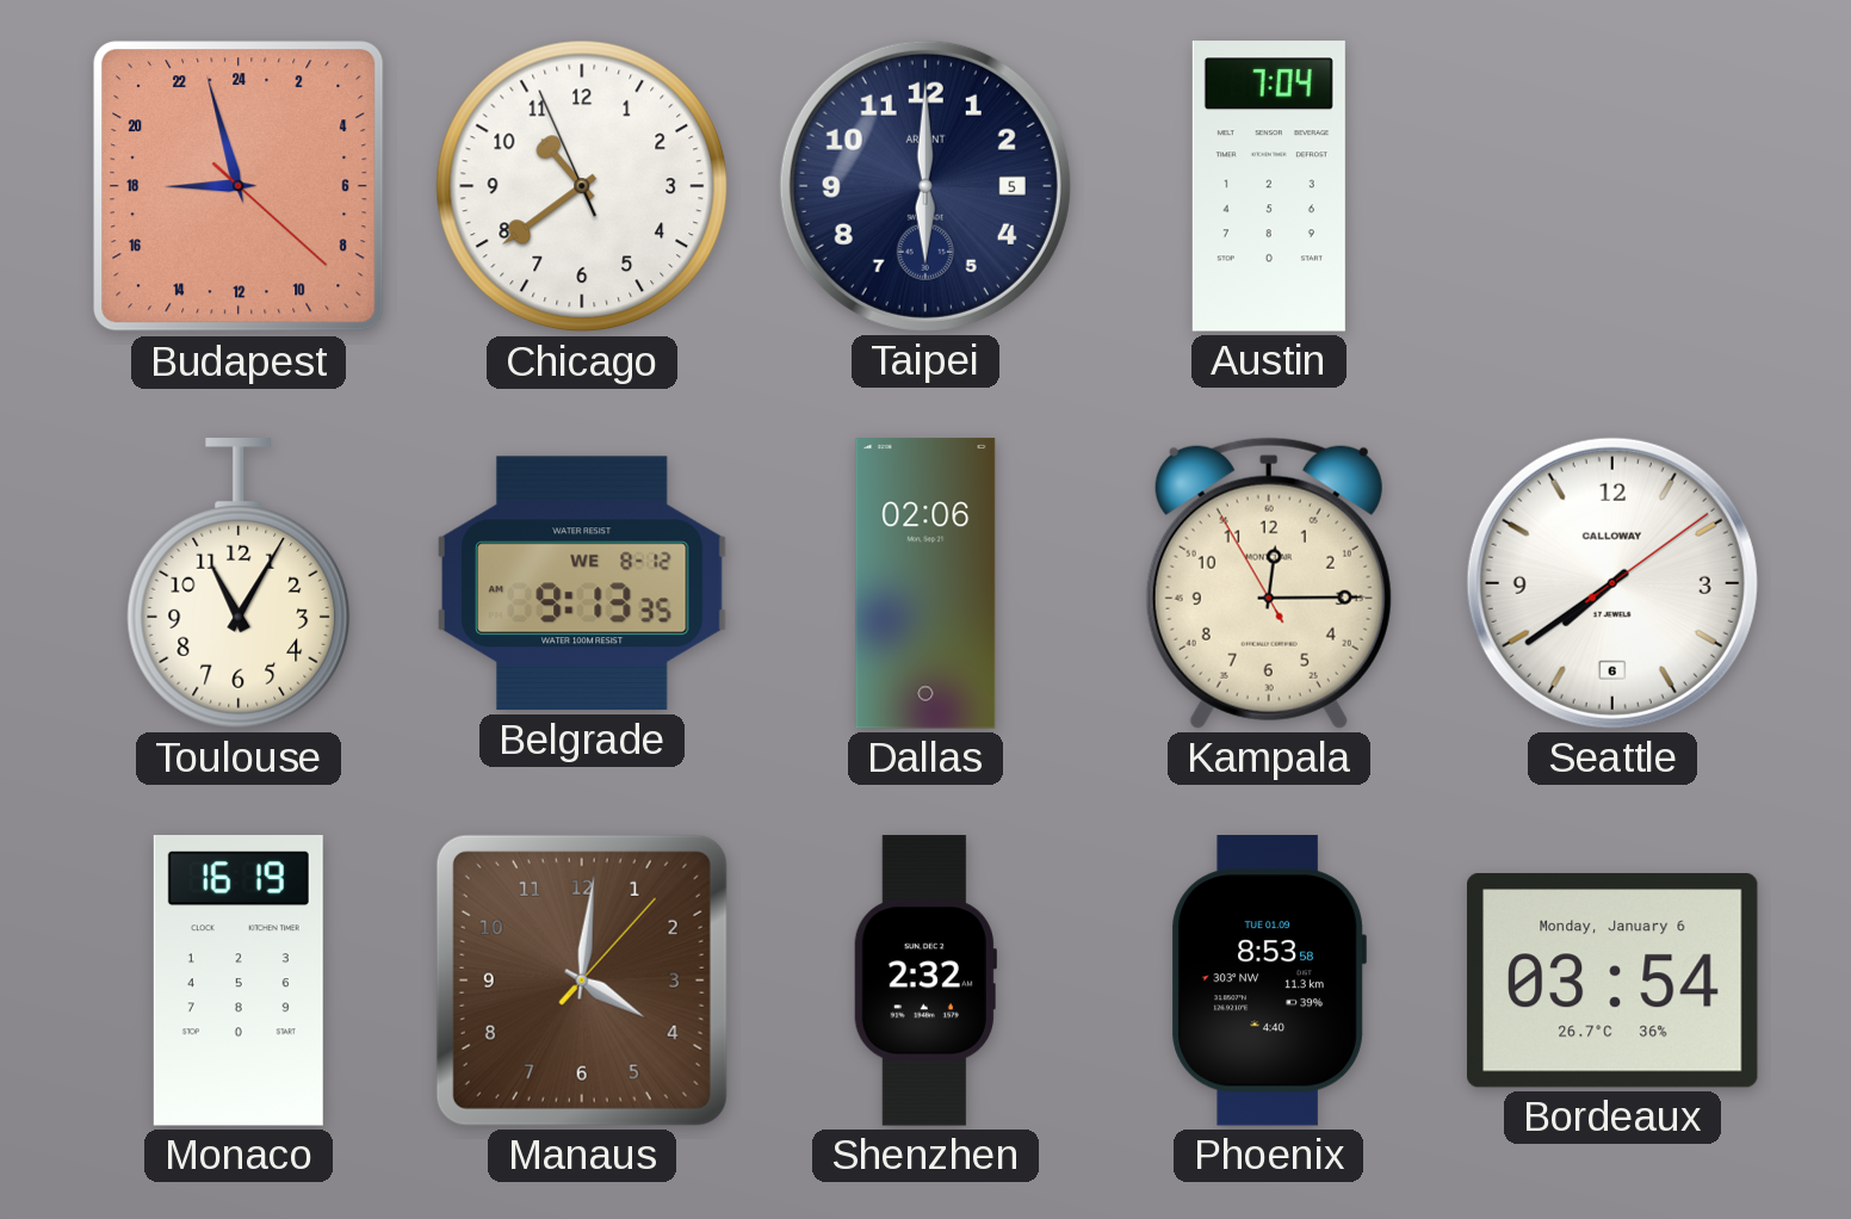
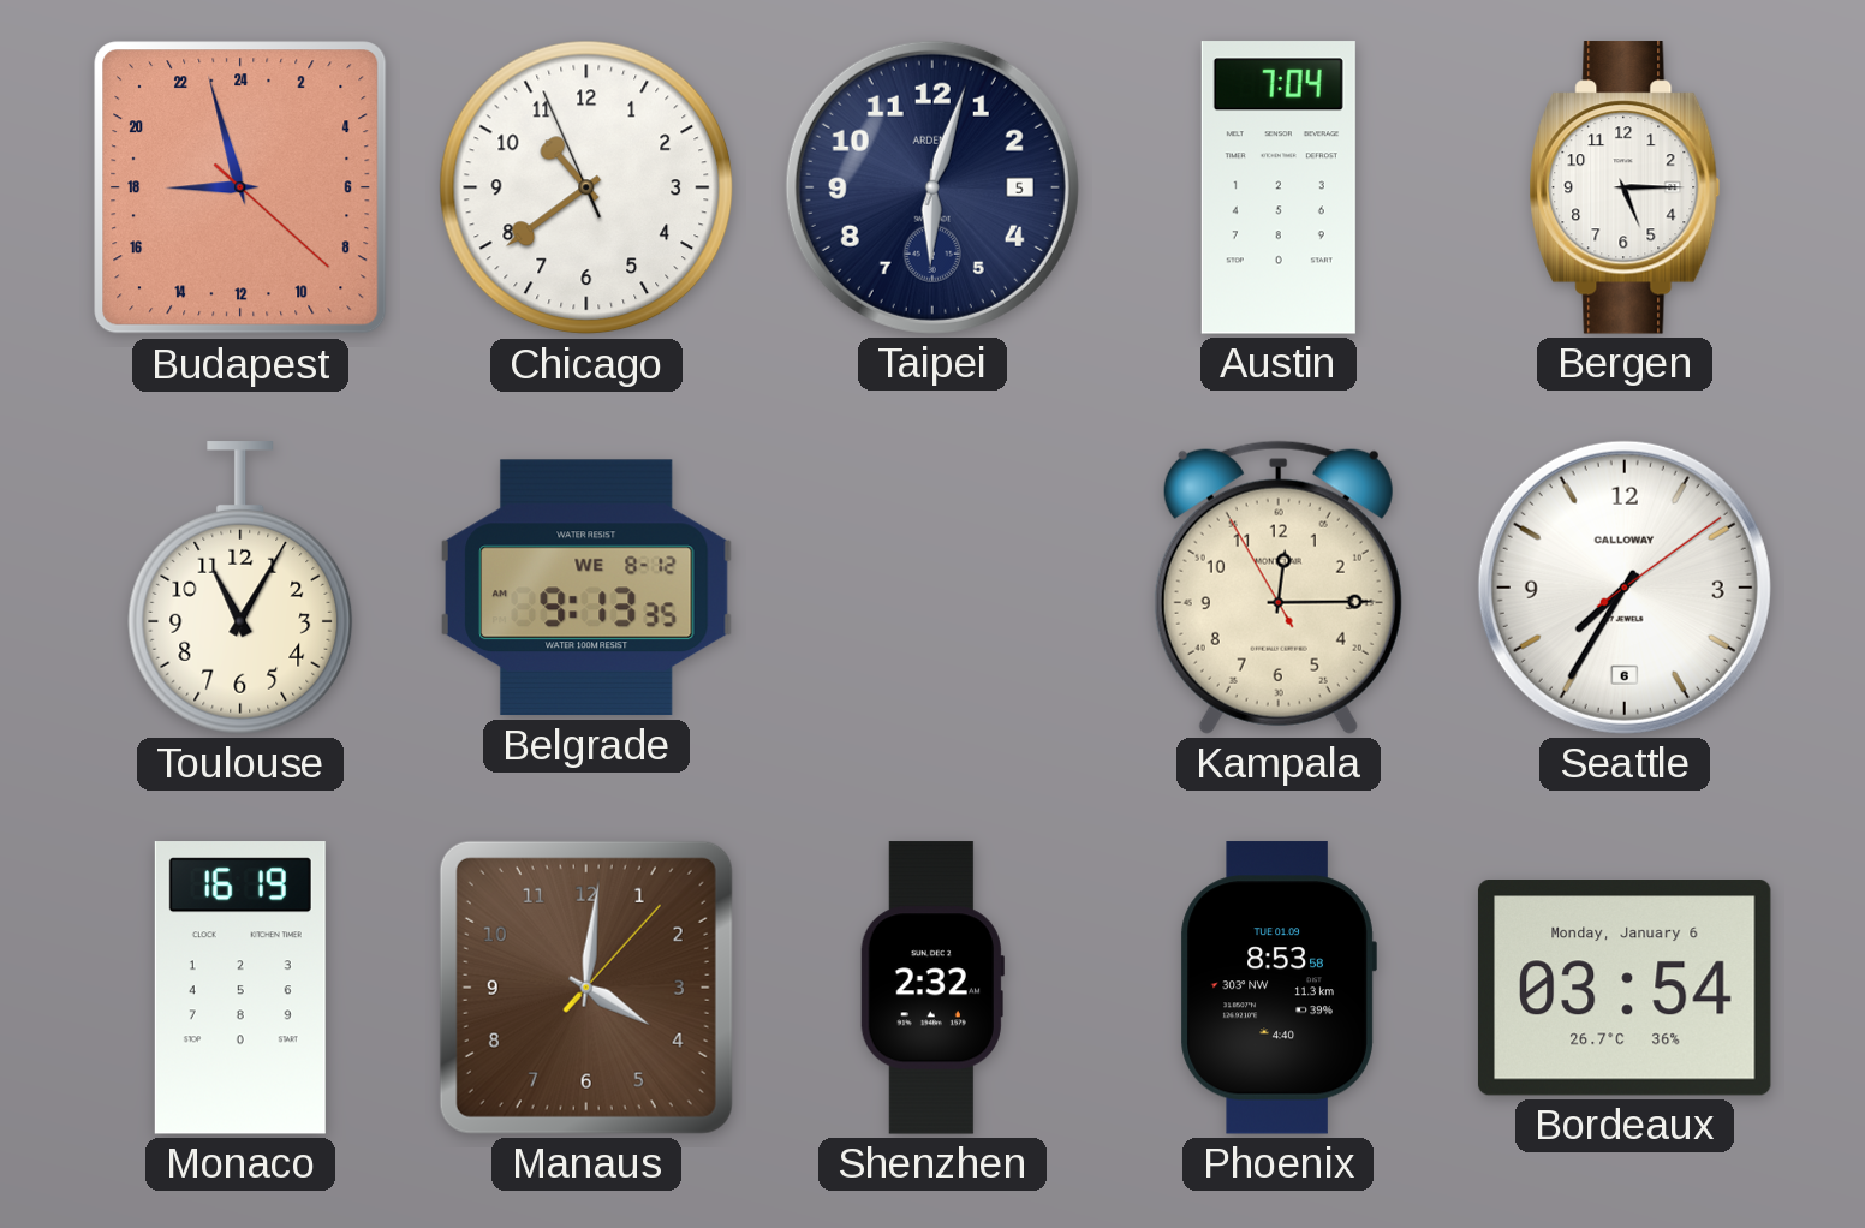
Taipei: 6:00 -> 6:03 (932, 187)
Bergen: none -> 5:15 (1625, 187)
Dallas: 02:06 -> none (925, 583)
Seattle: 7:39 -> 7:35 (1625, 588)
